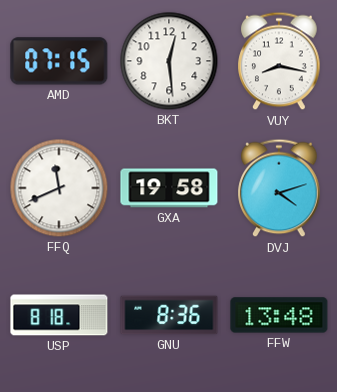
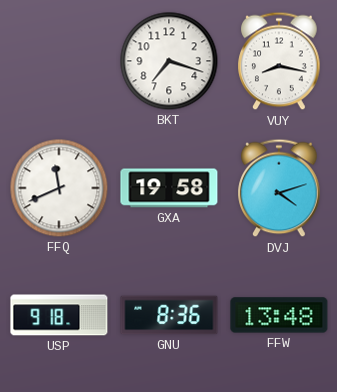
AMD: 07:15 -> none (59, 61)
BKT: 12:29 -> 7:18 (169, 61)
USP: 8:18 -> 9:18 (59, 315)
